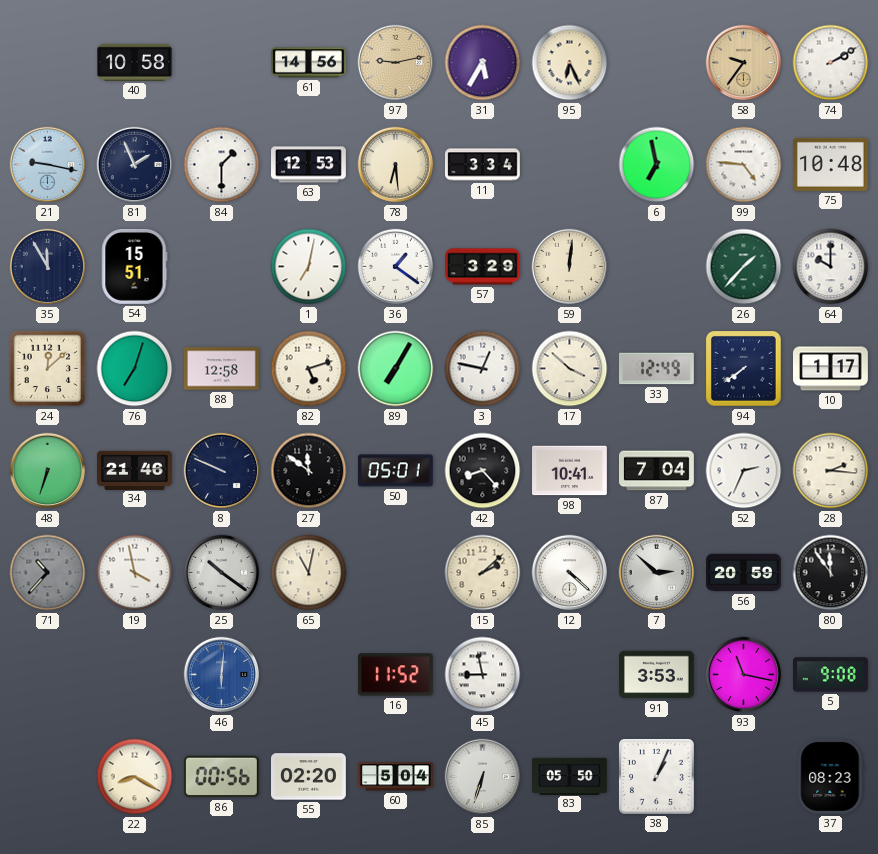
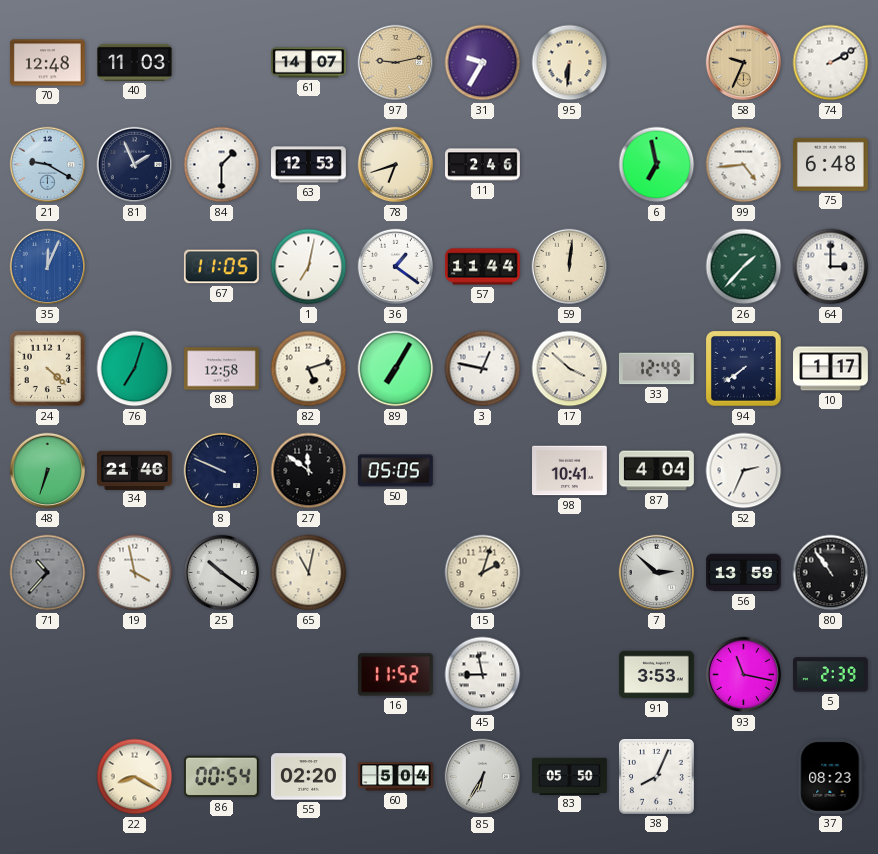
70: none -> 12:48 (47, 63)
40: 10:58 -> 11:03 (135, 62)
61: 14:56 -> 14:07 (309, 63)
31: 5:35 -> 9:35 (483, 63)
95: 6:26 -> 6:31 (570, 63)
58: 9:36 -> 9:34 (744, 63)
21: 9:17 -> 9:20 (48, 165)
78: 6:29 -> 6:42 (396, 165)
11: 3:34 -> 2:46 (483, 165)
99: 4:46 -> 4:44 (744, 165)
75: 10:48 -> 6:48 (830, 164)
35: 11:55 -> 12:04 (48, 267)
35 dial: navy -> blue (48, 267)
54: 15:51 -> none (134, 266)
67: none -> 11:05 (221, 267)
57: 3:29 -> 11:44 (483, 267)
64: 10:00 -> 3:00 (831, 267)
24: 12:08 -> 4:22 (48, 369)
50: 05:01 -> 05:05 (395, 471)
42: 8:23 -> none (483, 471)
87: 7:04 -> 4:04 (657, 471)
28: 2:16 -> none (831, 471)
15: 2:08 -> 2:03 (483, 573)
12: 4:22 -> none (570, 573)
56: 20:59 -> 13:59 (744, 573)
80: 11:54 -> 10:54 (831, 573)
46: 6:01 -> none (222, 675)
5: 9:08 -> 2:39 (831, 675)
86: 00:56 -> 00:54 (221, 777)
85: 6:33 -> 6:35 (483, 777)
38: 1:04 -> 8:04 (656, 776)
